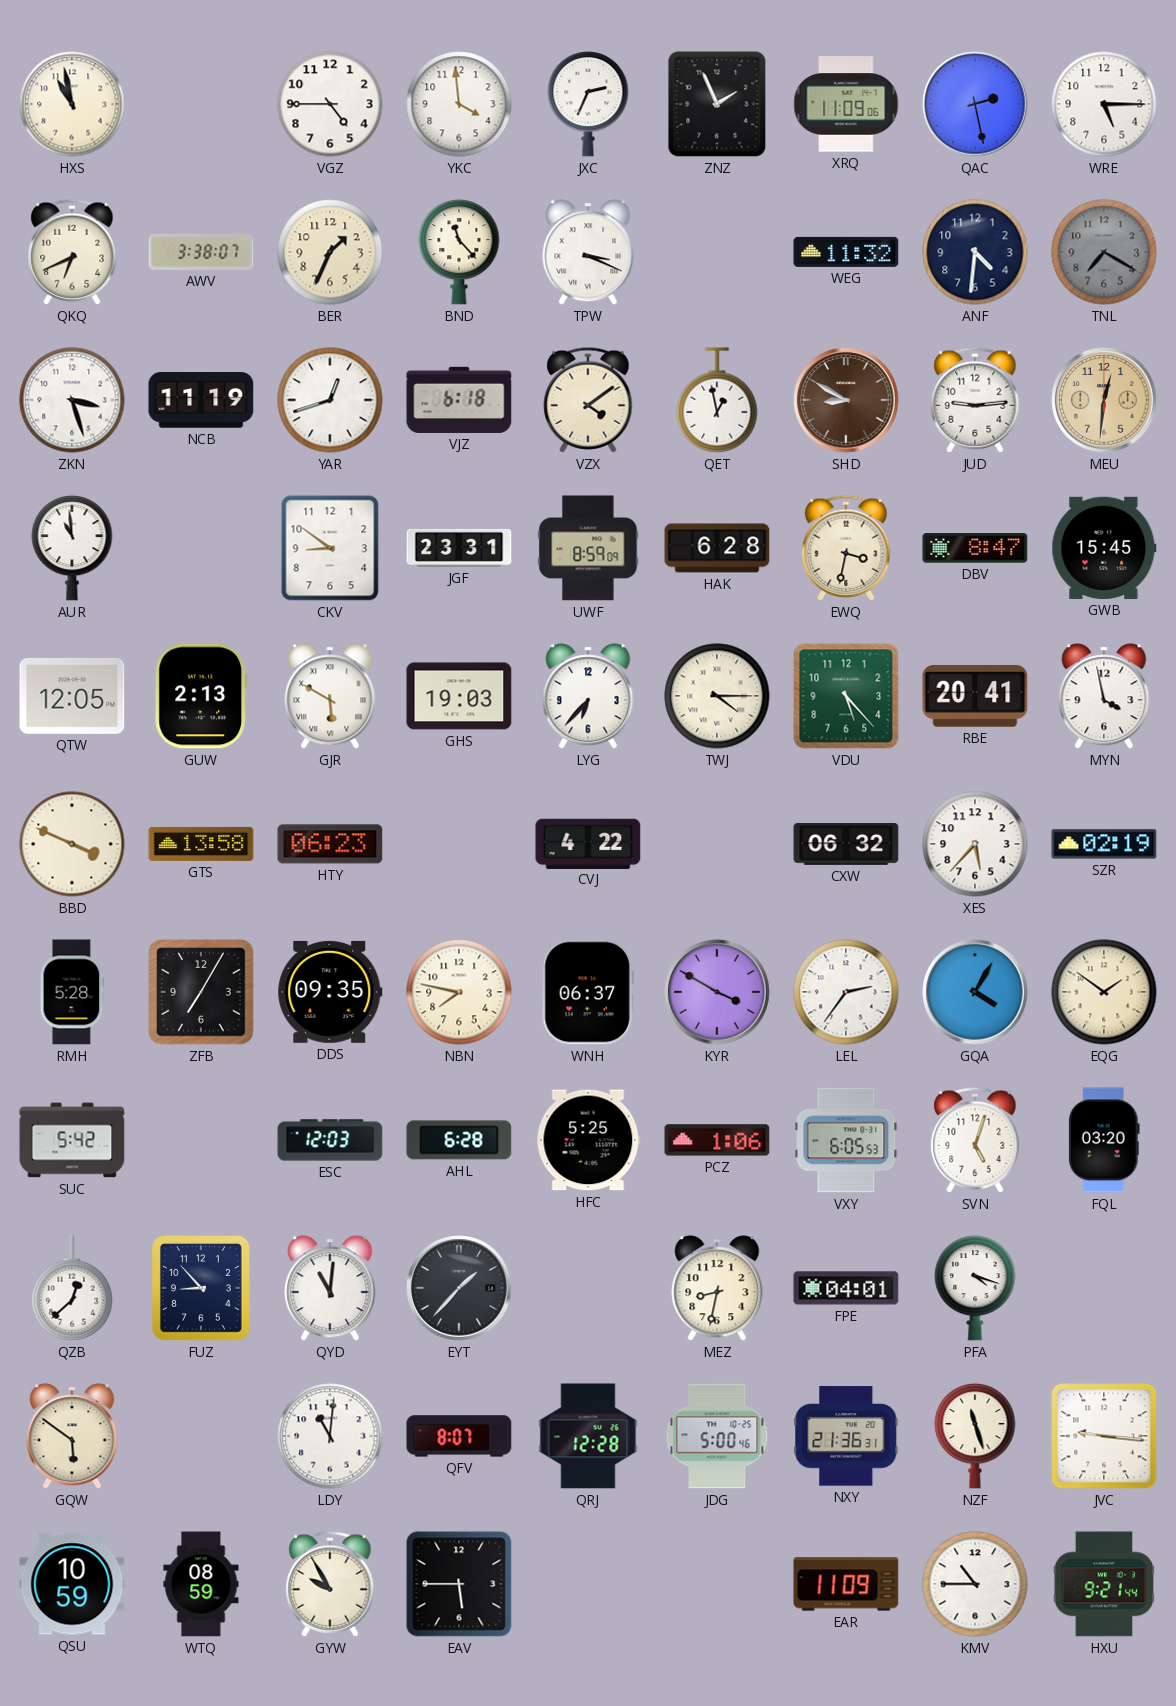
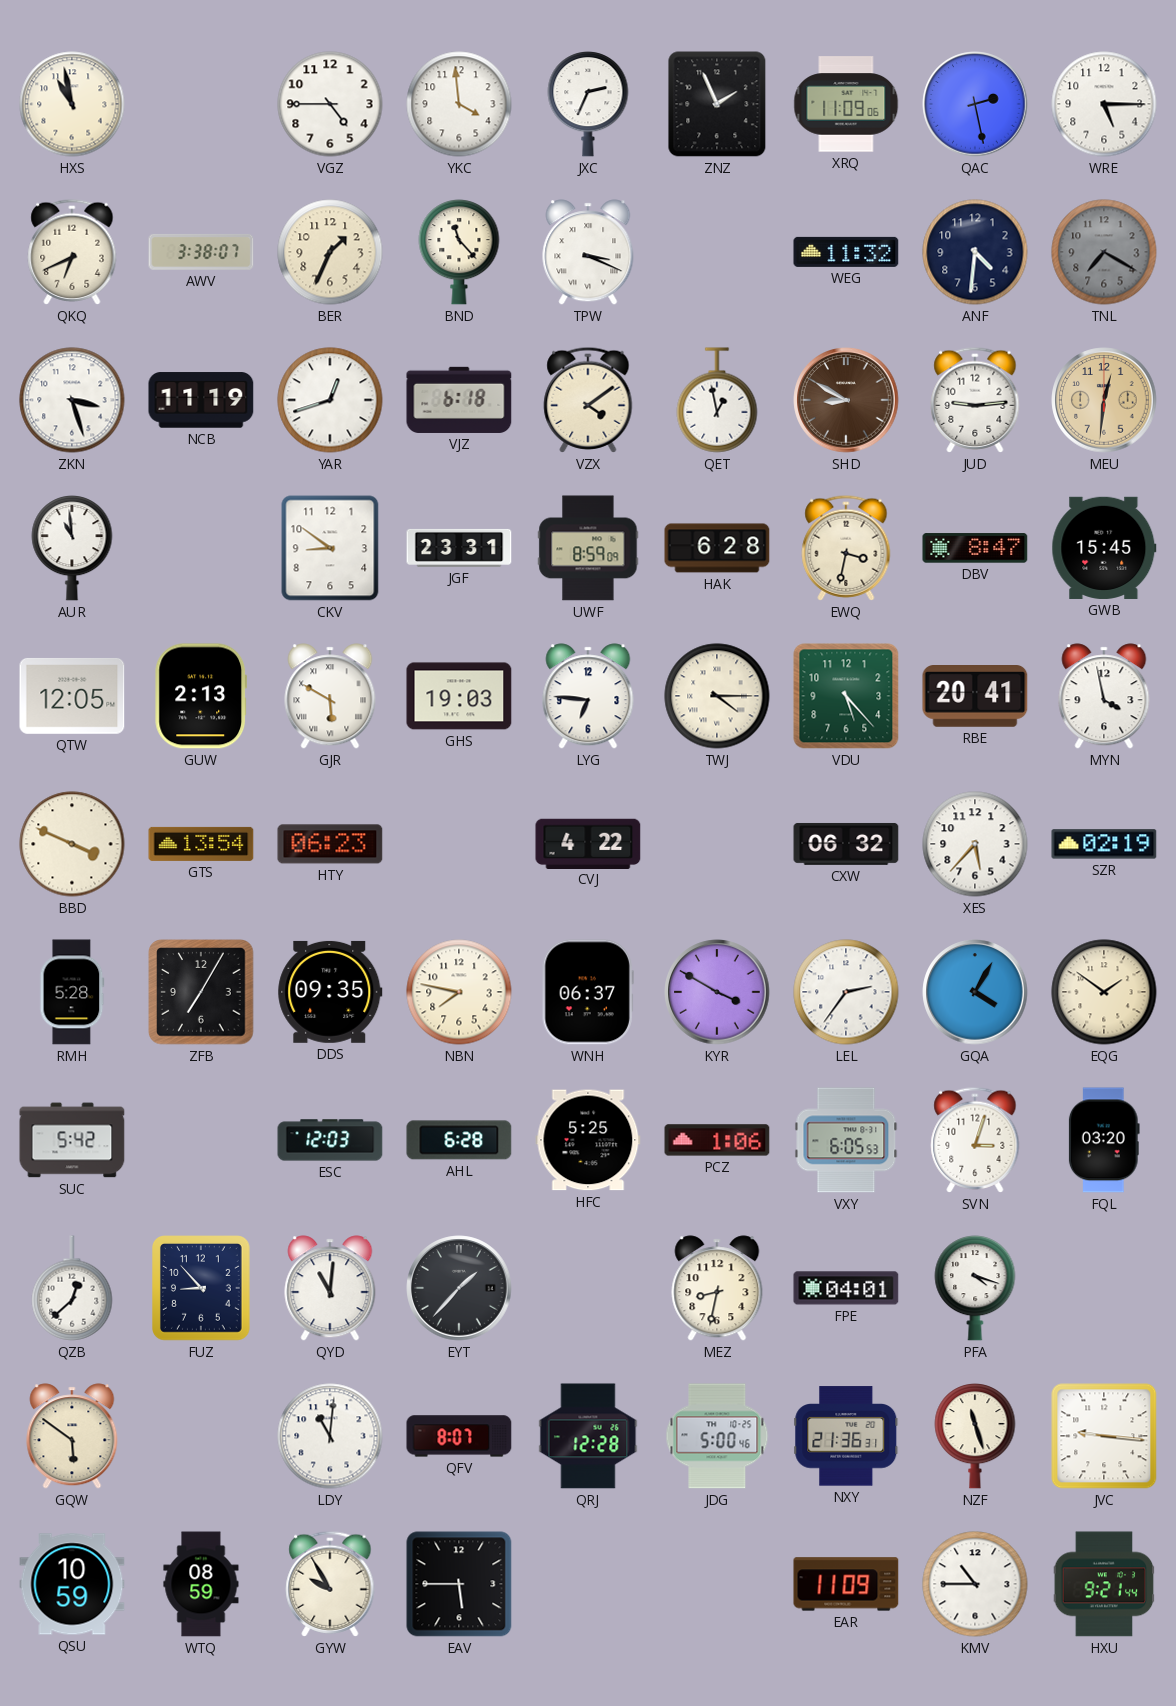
LYG: 6:37 -> 6:46 (588, 696)
GTS: 13:58 -> 13:54 (201, 844)
SVN: 5:03 -> 3:03 (975, 1140)
